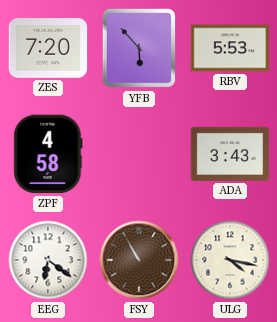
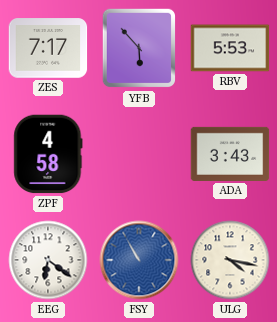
ZES: 7:20 -> 7:17 (48, 48)
FSY dial: brown -> blue (139, 260)
